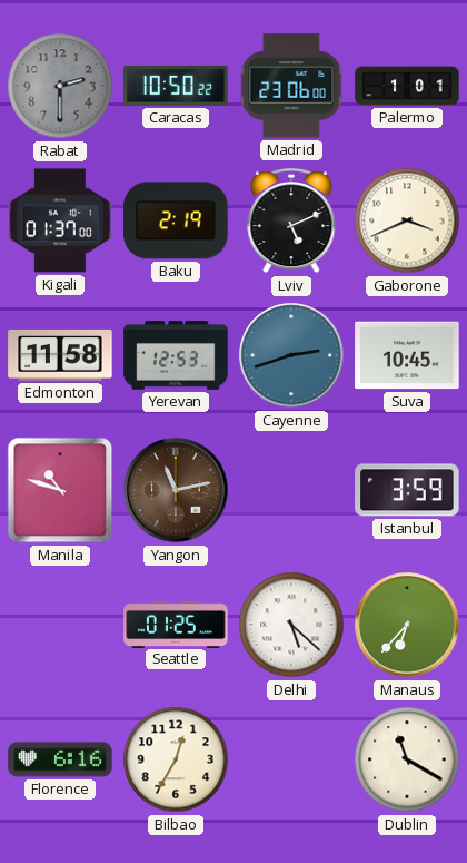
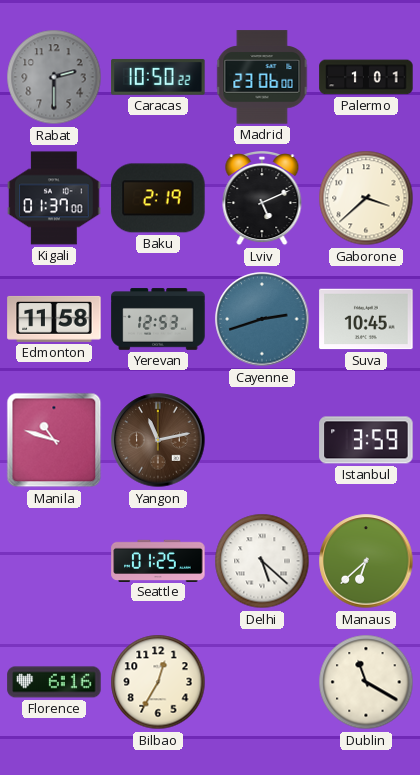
Gaborone: 3:41 -> 3:38 (366, 198)
Manaus: 6:37 -> 6:38 (366, 561)
